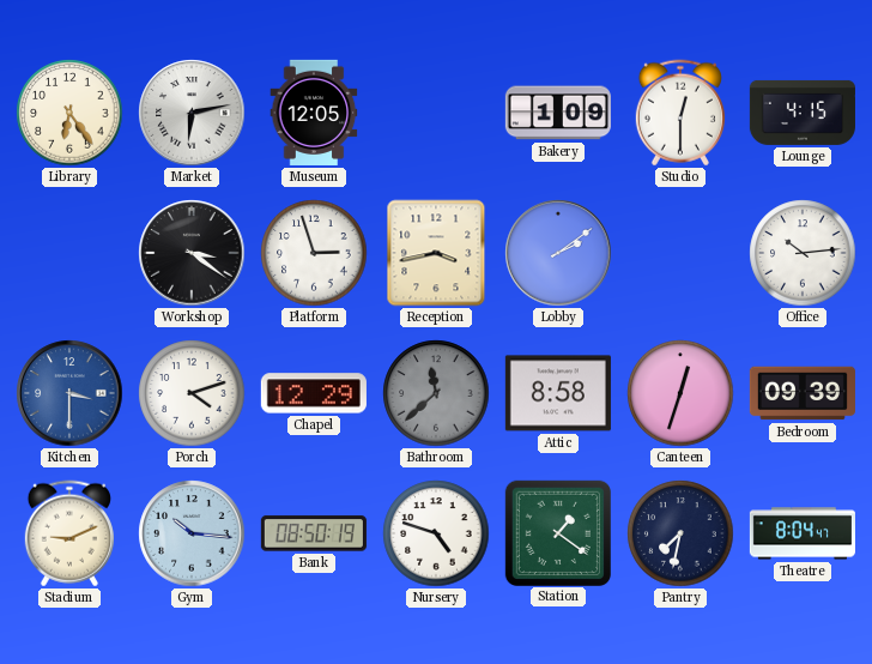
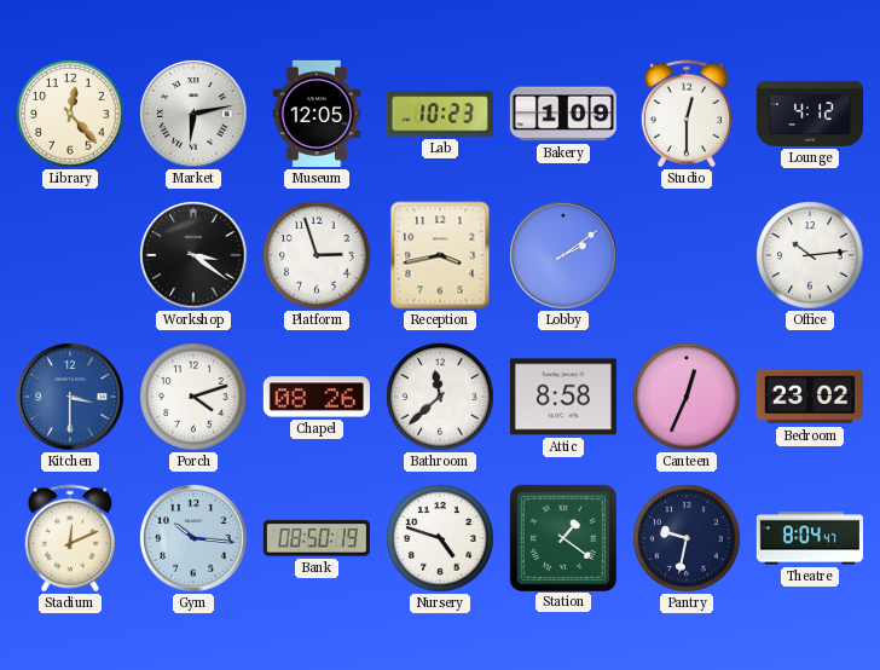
Library: 6:24 -> 12:23 (70, 114)
Lab: none -> 10:23 (440, 114)
Lounge: 4:15 -> 4:12 (810, 114)
Chapel: 12:29 -> 08:26 (317, 397)
Bathroom dial: grey -> white (440, 397)
Canteen: 12:33 -> 12:34 (687, 397)
Bedroom: 09:39 -> 23:02 (810, 397)
Stadium: 9:11 -> 12:11 (70, 538)
Pantry: 7:32 -> 9:32 (687, 538)
